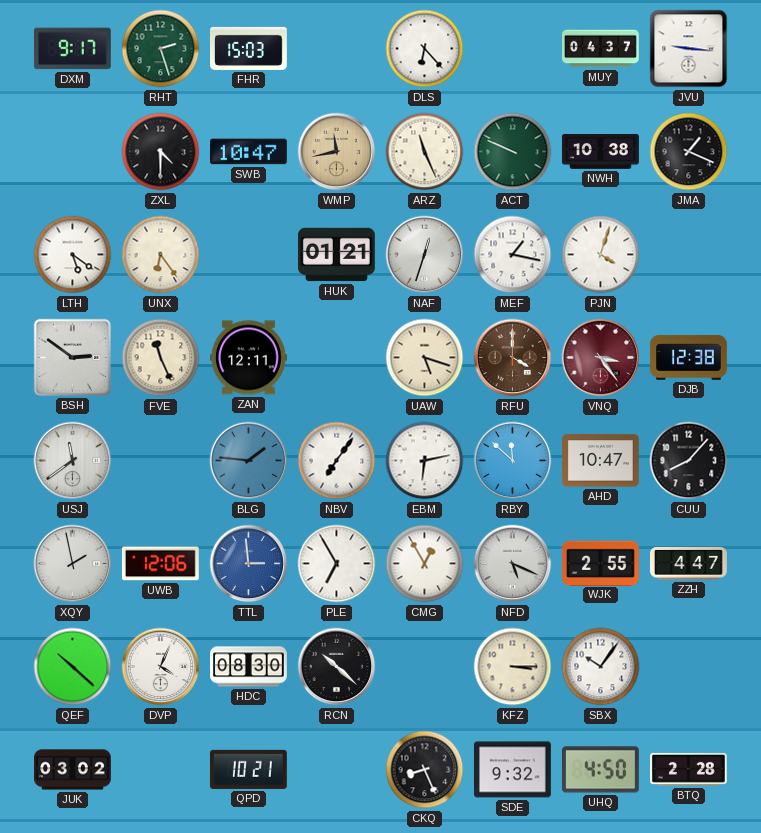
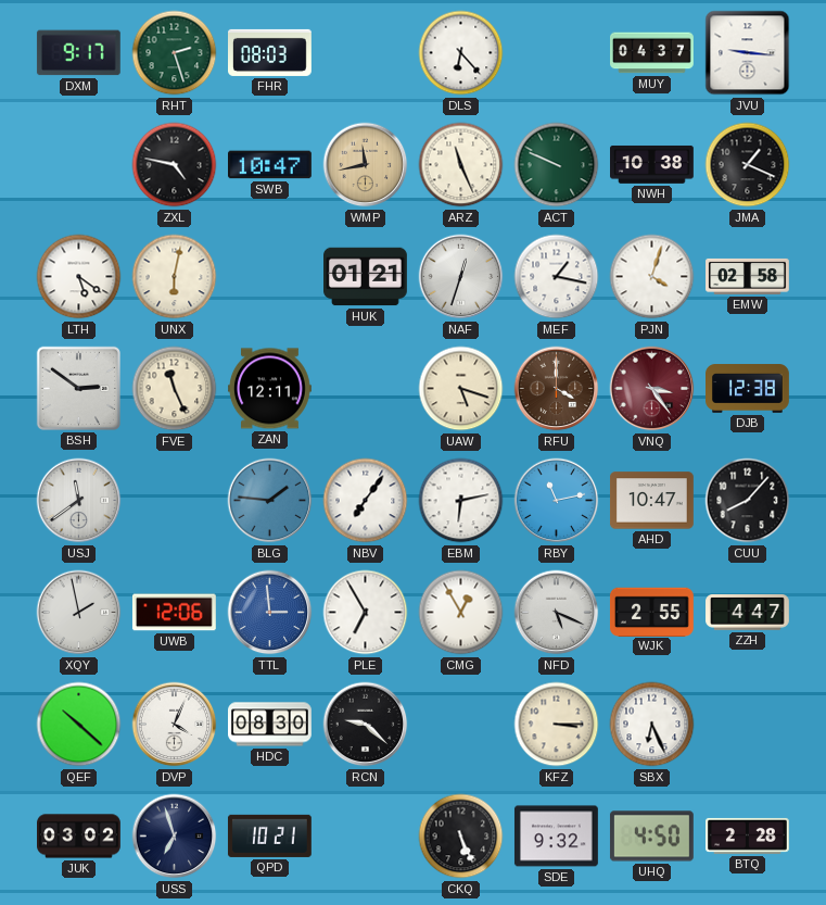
FHR: 15:03 -> 08:03 (270, 52)
ZXL: 4:30 -> 4:47 (175, 165)
UNX: 6:24 -> 6:02 (175, 277)
EMW: none -> 02:58 (748, 276)
RBY: 11:52 -> 11:13 (557, 501)
RCN: 10:22 -> 9:22 (366, 725)
SBX: 10:06 -> 6:26 (652, 725)
USS: none -> 6:57 (175, 837)
CKQ: 8:26 -> 5:26 (461, 837)
